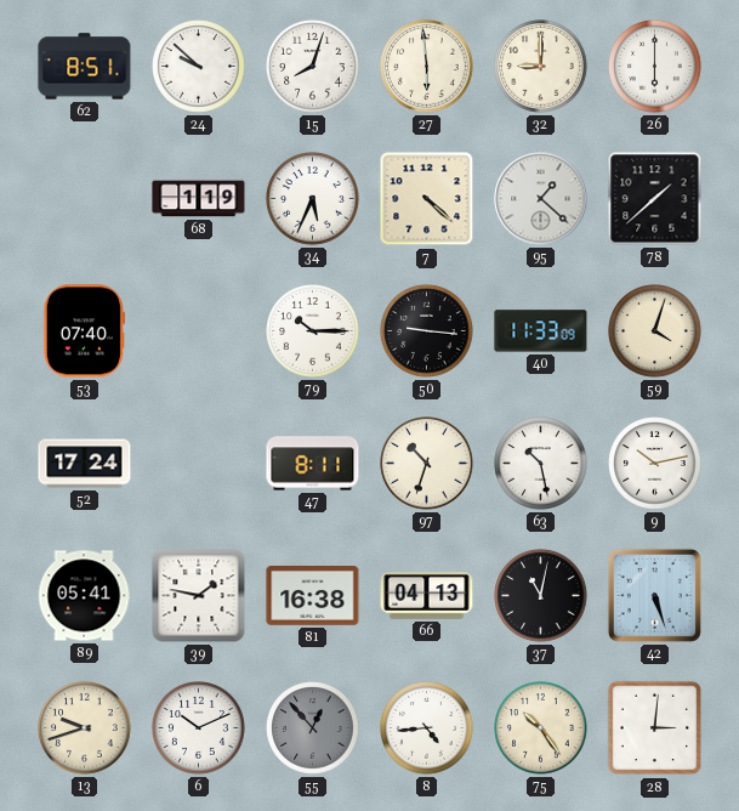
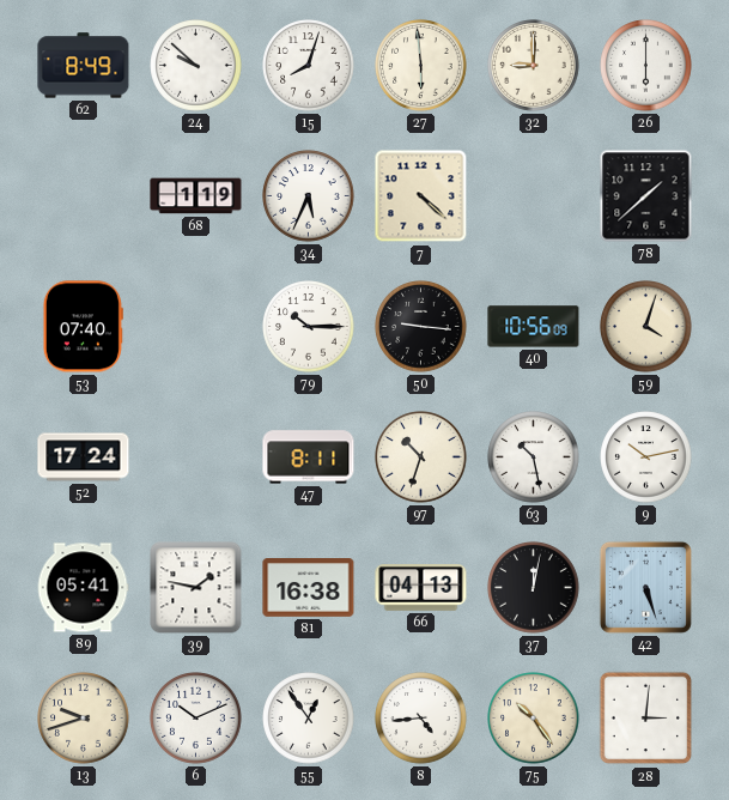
62: 8:51 -> 8:49 (84, 66)
95: 1:22 -> none (541, 199)
40: 11:33 -> 10:56 (534, 327)
37: 11:02 -> 12:02 (534, 588)
55: 12:53 -> 12:54 (309, 719)
55 dial: grey -> white (309, 719)
